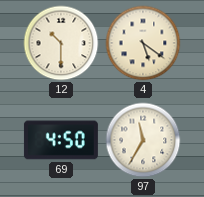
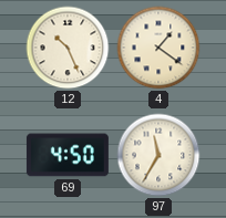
12: 10:30 -> 10:26 (68, 48)
4: 5:21 -> 1:21 (158, 48)
